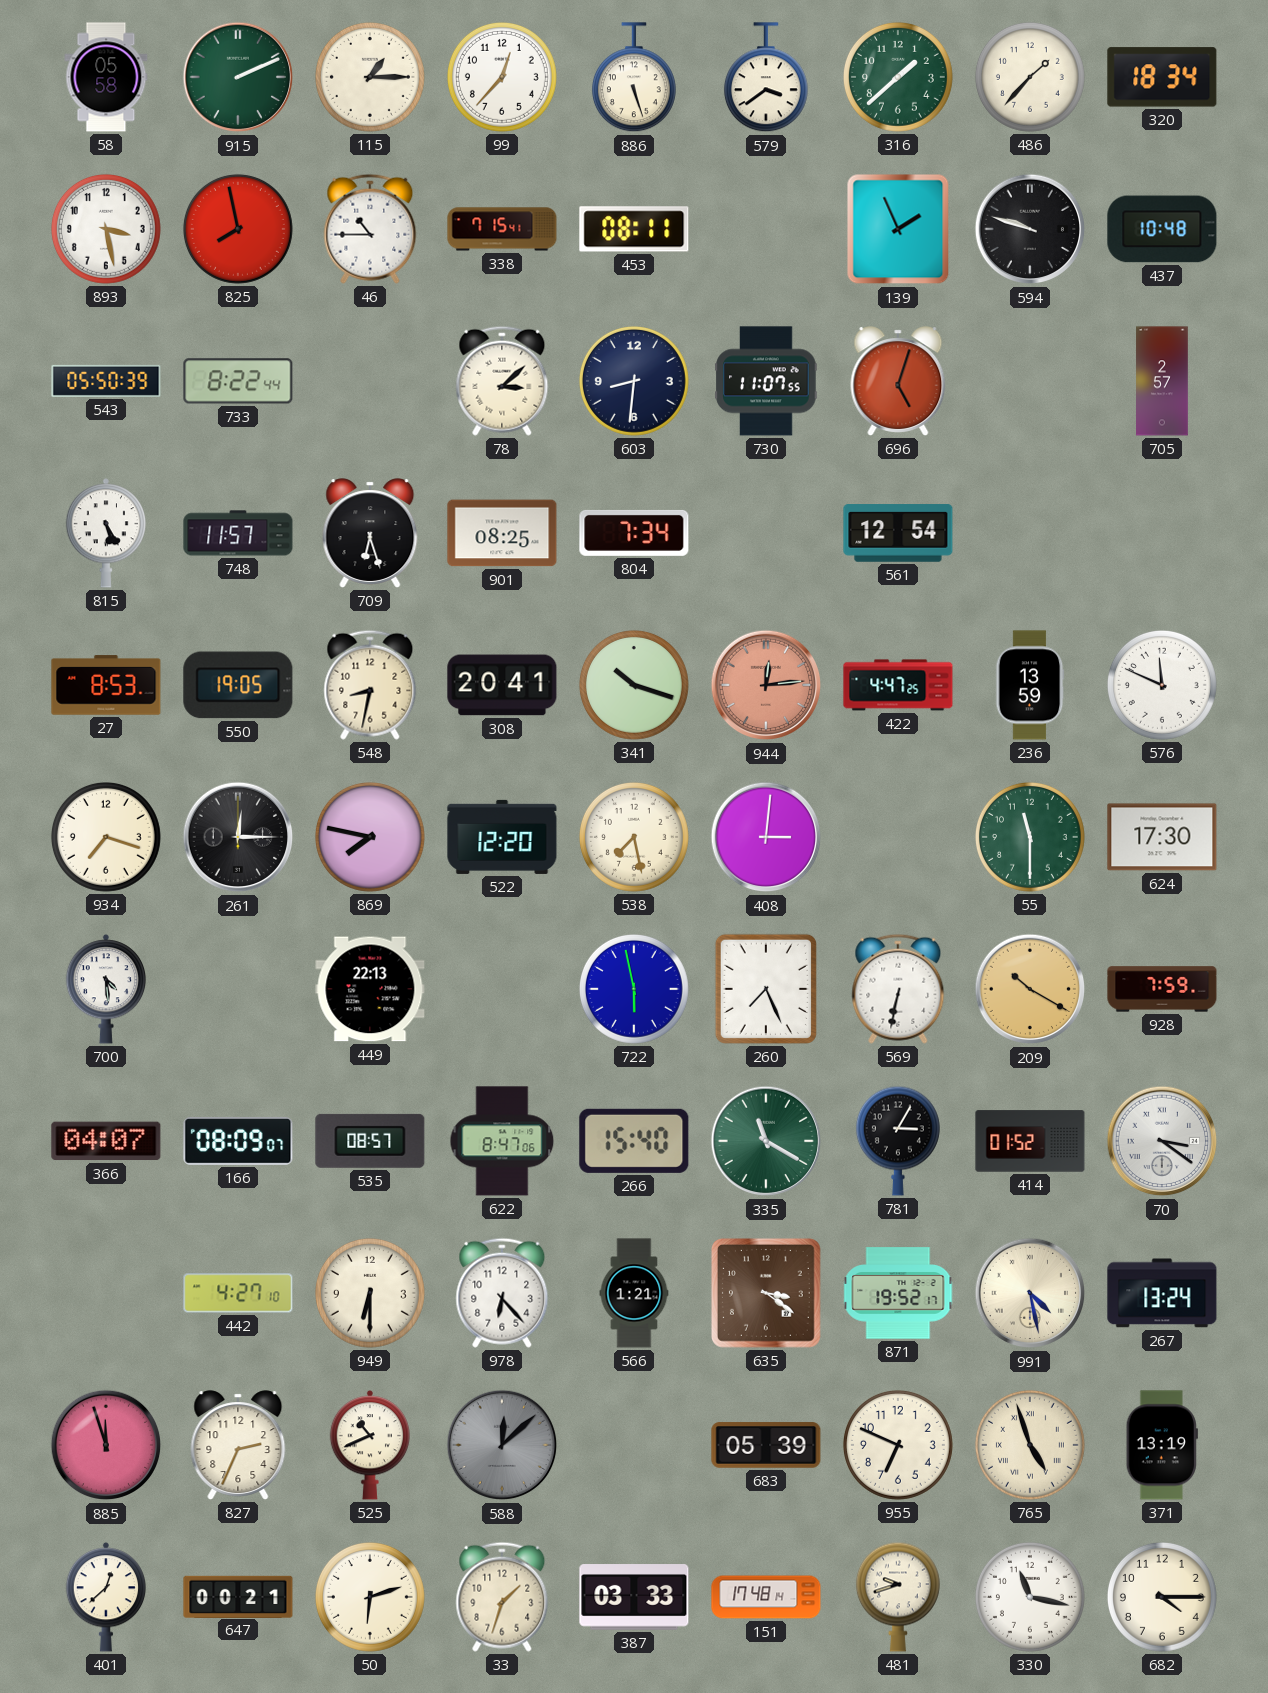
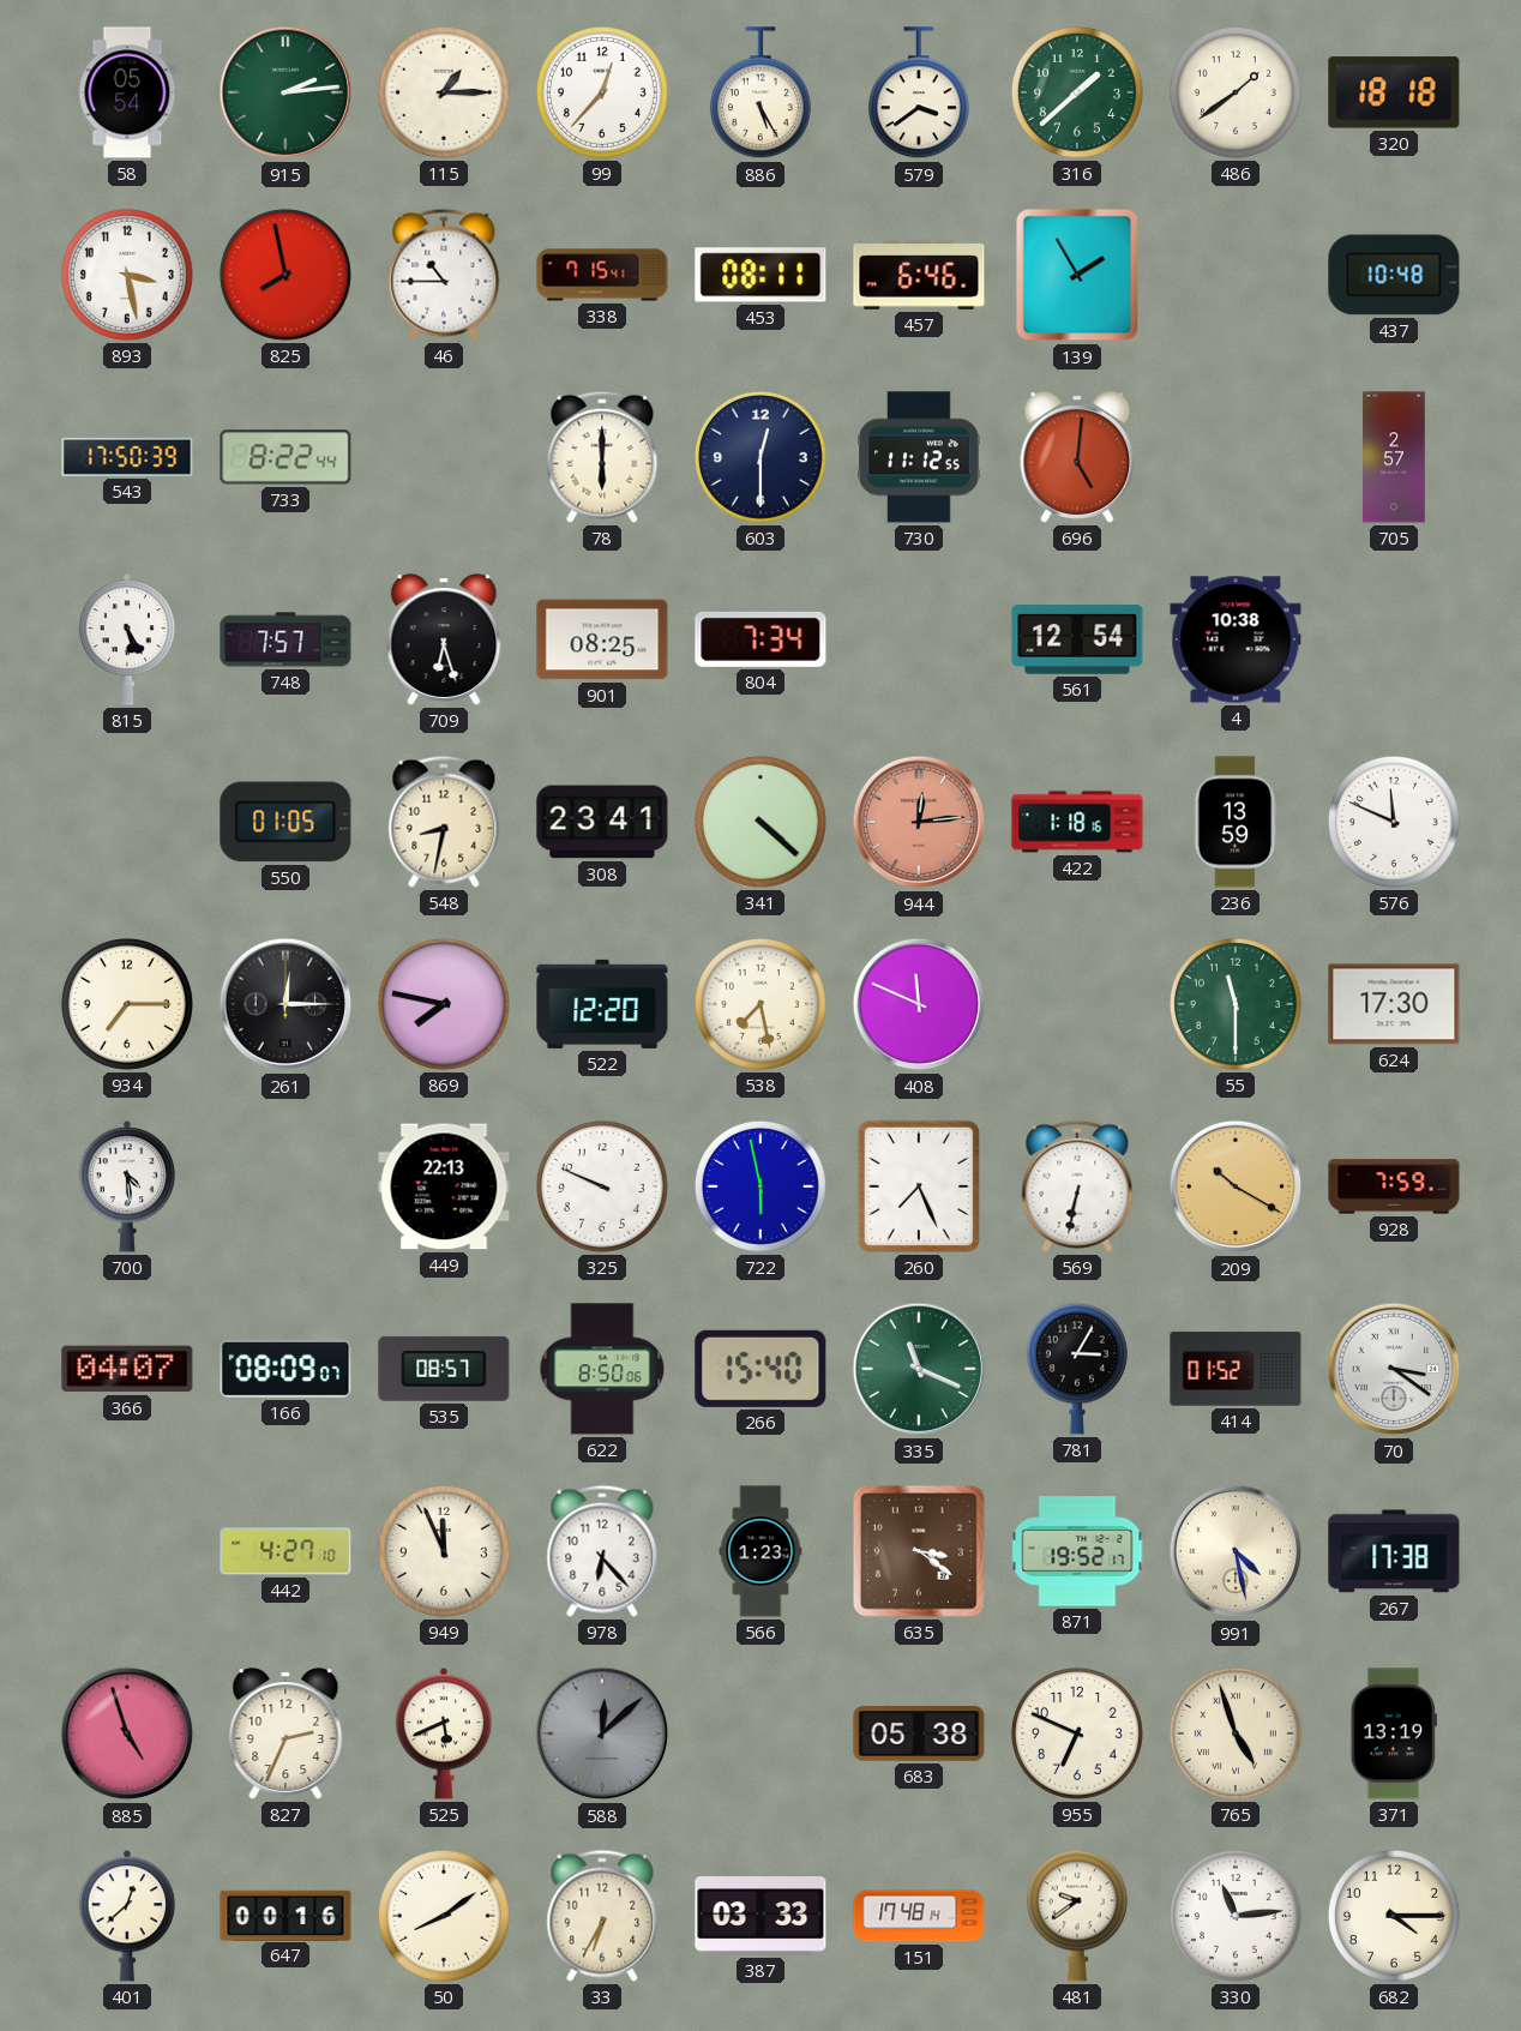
58: 05:58 -> 05:54 (127, 92)
915: 2:11 -> 2:14 (285, 92)
886: 5:27 -> 5:25 (761, 94)
486: 1:37 -> 1:39 (1236, 92)
320: 18:34 -> 18:18 (1394, 92)
457: none -> 6:46 (919, 275)
139: 1:56 -> 1:55 (1077, 275)
594: 9:48 -> none (1030, 229)
543: 05:50 -> 17:50 (127, 457)
78: 3:08 -> 6:00 (602, 457)
603: 8:31 -> 12:30 (761, 457)
730: 11:07 -> 11:12 (919, 457)
696: 5:03 -> 5:01 (1077, 457)
748: 11:57 -> 7:57 (285, 639)
4: none -> 10:38 (1236, 639)
27: 8:53 -> none (106, 685)
550: 19:05 -> 01:05 (285, 822)
308: 20:41 -> 23:41 (602, 822)
341: 10:18 -> 4:22 (761, 822)
422: 4:47 -> 1:18 (1077, 822)
934: 7:18 -> 7:15 (127, 1004)
408: 3:01 -> 11:49 (919, 1004)
325: none -> 9:49 (602, 1186)
622: 8:47 -> 8:50 (602, 1369)
335: 11:20 -> 11:19 (919, 1369)
949: 6:30 -> 11:56 (444, 1551)
566: 1:21 -> 1:23 (761, 1551)
267: 13:24 -> 17:38 (1394, 1551)
885: 11:57 -> 4:57 (127, 1733)
525: 10:41 -> 5:41 (444, 1733)
683: 05:39 -> 05:38 (919, 1733)
647: 00:21 -> 00:16 (285, 1915)
50: 6:12 -> 8:09 (444, 1916)
33: 1:33 -> 6:35 (602, 1916)
481: 9:42 -> 9:39 (1077, 1916)
330: 11:17 -> 11:14 (1236, 1916)
